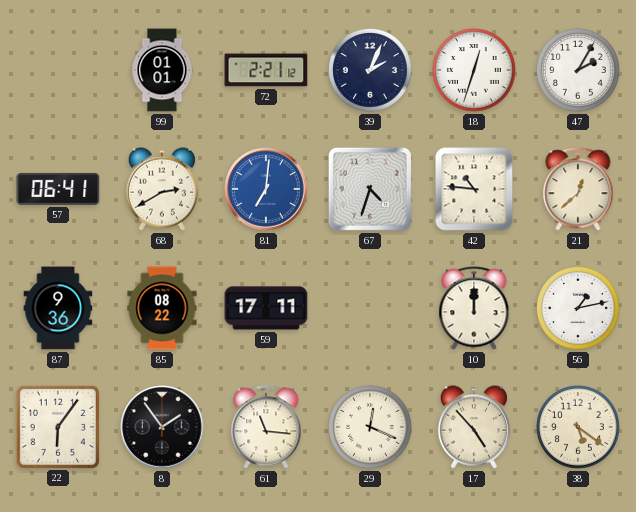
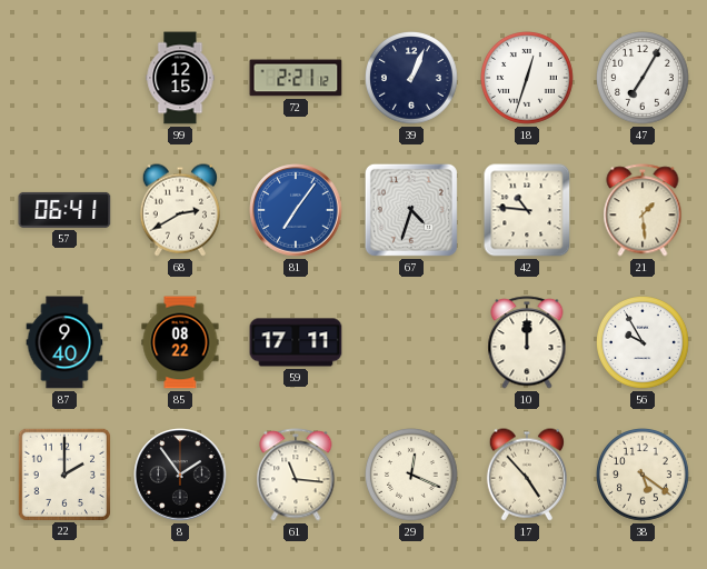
99: 01:01 -> 12:15 (180, 78)
39: 2:04 -> 1:04 (412, 79)
47: 2:05 -> 7:05 (644, 79)
81: 7:01 -> 7:06 (296, 210)
21: 12:38 -> 1:29 (643, 210)
87: 9:36 -> 9:40 (64, 342)
56: 1:13 -> 9:55 (644, 343)
22: 6:06 -> 2:00 (63, 473)
